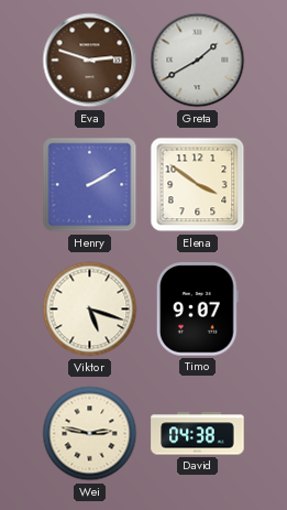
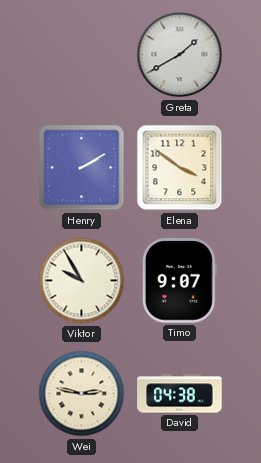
Eva: 2:48 -> none (90, 61)
Viktor: 5:18 -> 9:55 (82, 281)
